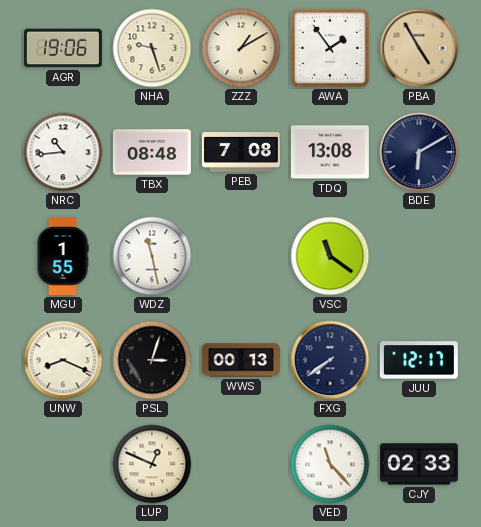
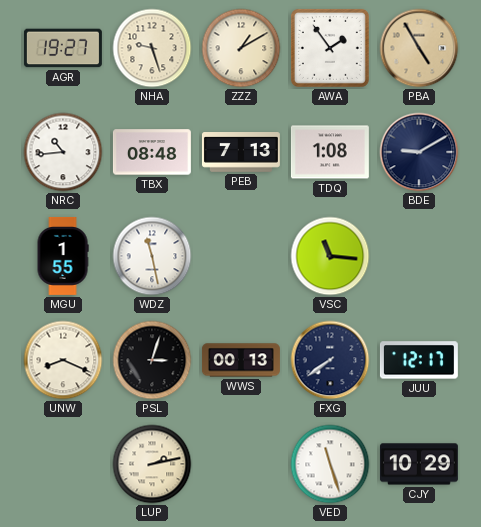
AGR: 19:06 -> 19:27 (63, 48)
PEB: 7:08 -> 7:13 (241, 153)
TDQ: 13:08 -> 1:08 (330, 152)
BDE: 6:10 -> 9:10 (419, 152)
VSC: 11:21 -> 11:16 (330, 256)
LUP: 12:49 -> 2:13 (152, 464)
VED: 11:23 -> 11:27 (330, 464)
CJY: 02:33 -> 10:29 (419, 464)
